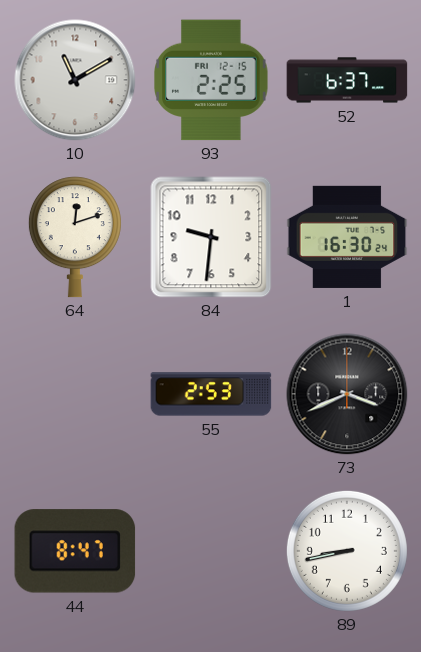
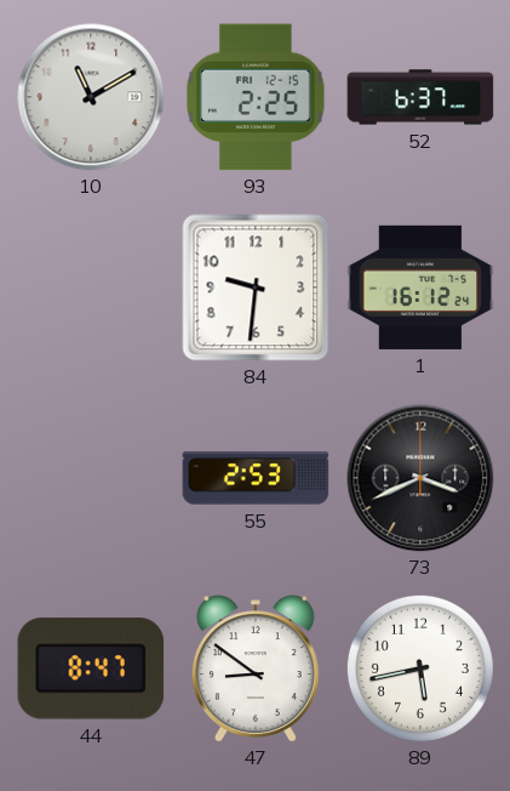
64: 12:12 -> none (75, 237)
1: 16:30 -> 16:12 (420, 288)
47: none -> 8:51 (256, 668)
89: 8:43 -> 5:43 (420, 668)
